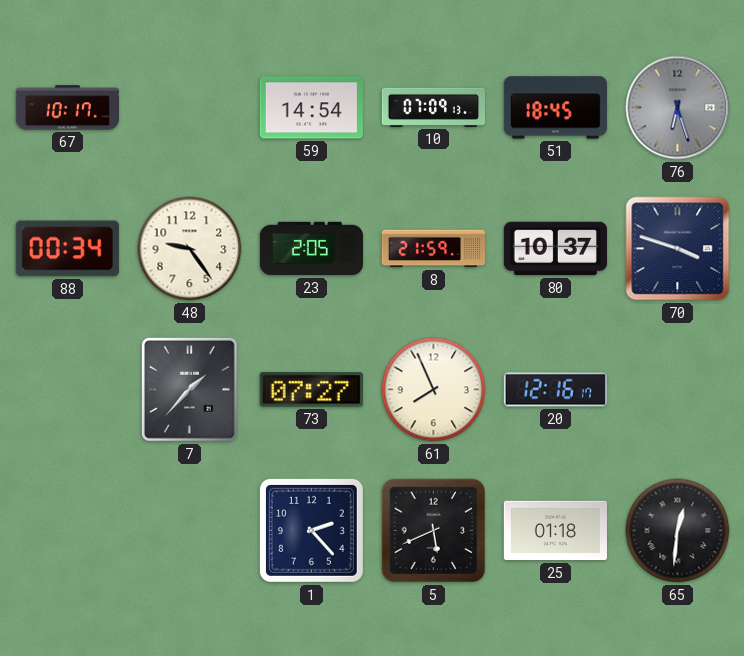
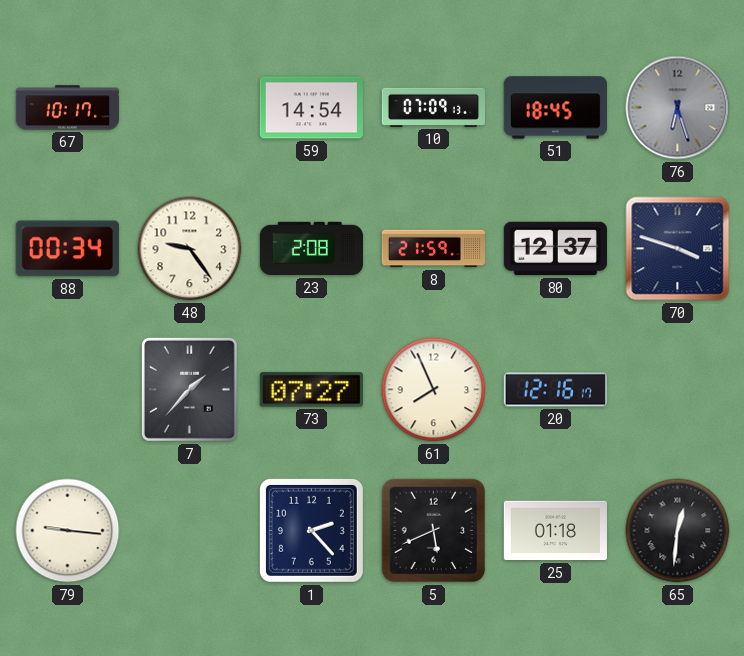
23: 2:05 -> 2:08 (311, 249)
80: 10:37 -> 12:37 (555, 249)
79: none -> 9:16 (68, 531)
